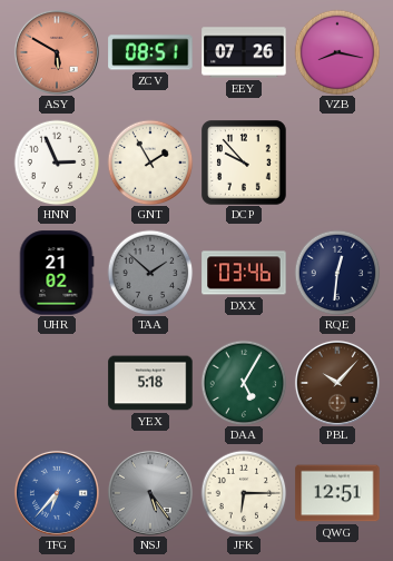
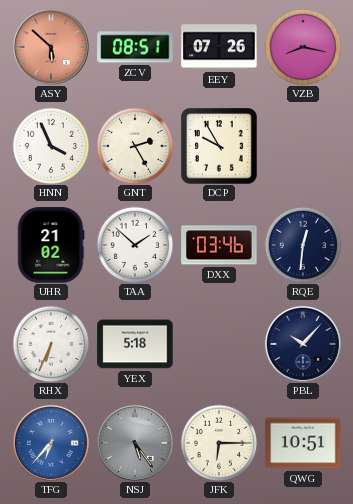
ASY: 5:50 -> 5:52 (51, 47)
HNN: 2:56 -> 3:56 (51, 146)
GNT: 1:55 -> 2:25 (135, 146)
DCP: 9:53 -> 9:55 (220, 147)
TAA dial: grey -> white (135, 245)
RHX: none -> 6:34 (51, 344)
DAA: 5:05 -> none (244, 383)
PBL dial: brown -> navy (303, 344)
QWG: 12:51 -> 10:51 (303, 443)
